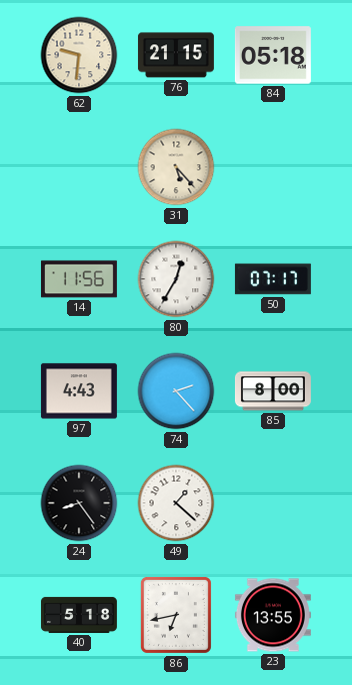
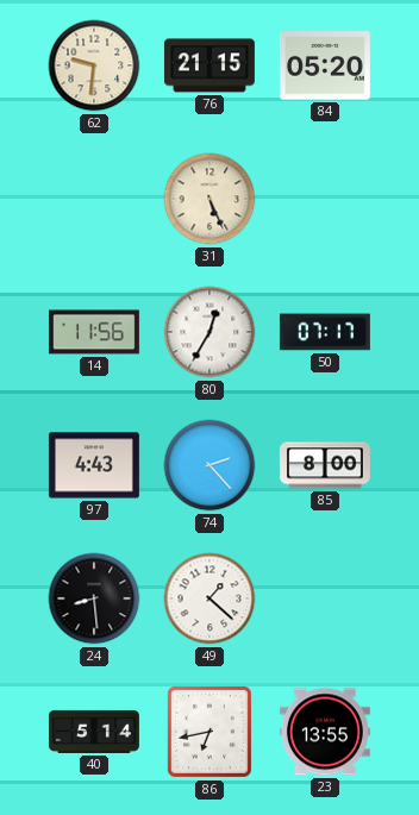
84: 05:18 -> 05:20 (325, 65)
31: 5:23 -> 5:26 (209, 199)
24: 8:24 -> 8:29 (94, 598)
40: 5:18 -> 5:14 (94, 732)
